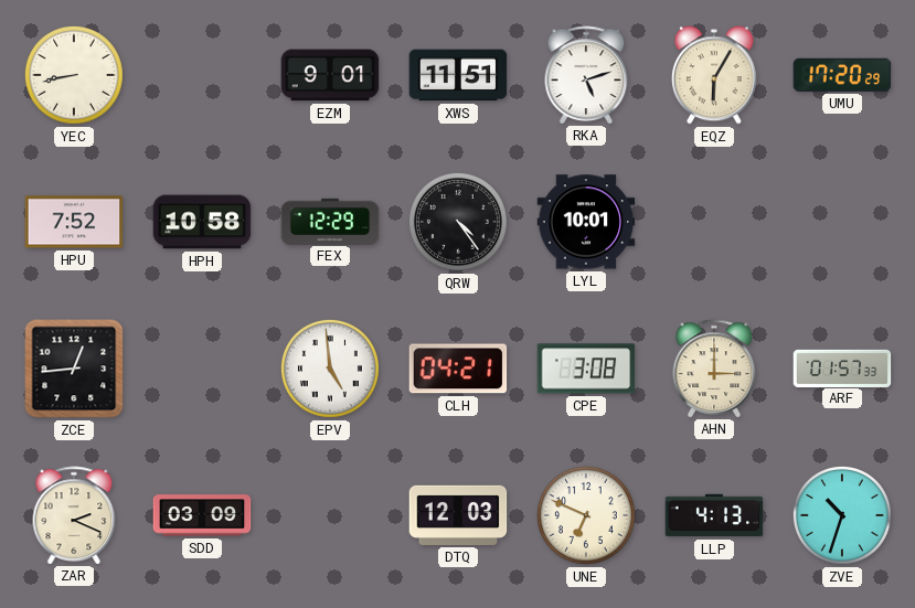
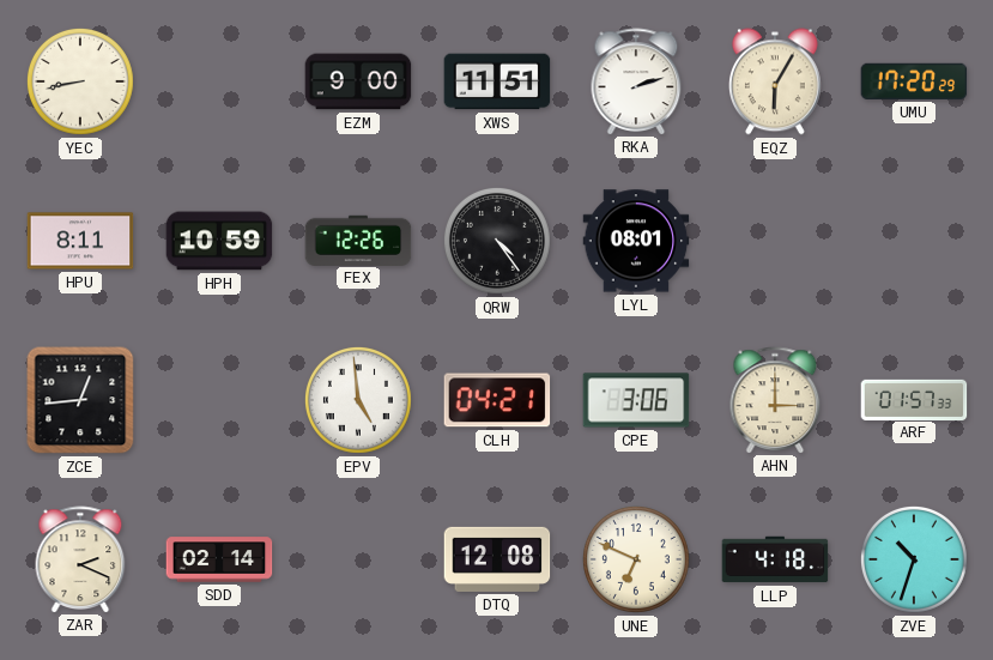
EZM: 9:01 -> 9:00 (358, 81)
RKA: 5:12 -> 2:12 (636, 81)
HPU: 7:52 -> 8:11 (80, 241)
HPH: 10:58 -> 10:59 (219, 241)
FEX: 12:29 -> 12:26 (358, 240)
LYL: 10:01 -> 08:01 (636, 241)
CPE: 3:08 -> 3:06 (636, 400)
SDD: 03:09 -> 02:14 (219, 559)
DTQ: 12:03 -> 12:08 (497, 559)
LLP: 4:13 -> 4:18 (775, 559)
